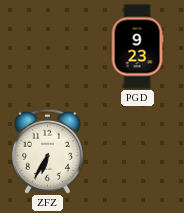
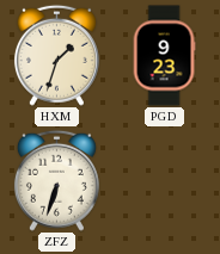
HXM: none -> 1:33 (56, 55)
ZFZ: 6:35 -> 6:33 (56, 180)
